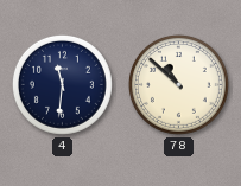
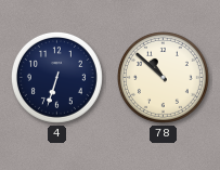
4: 11:31 -> 6:33 (56, 77)
